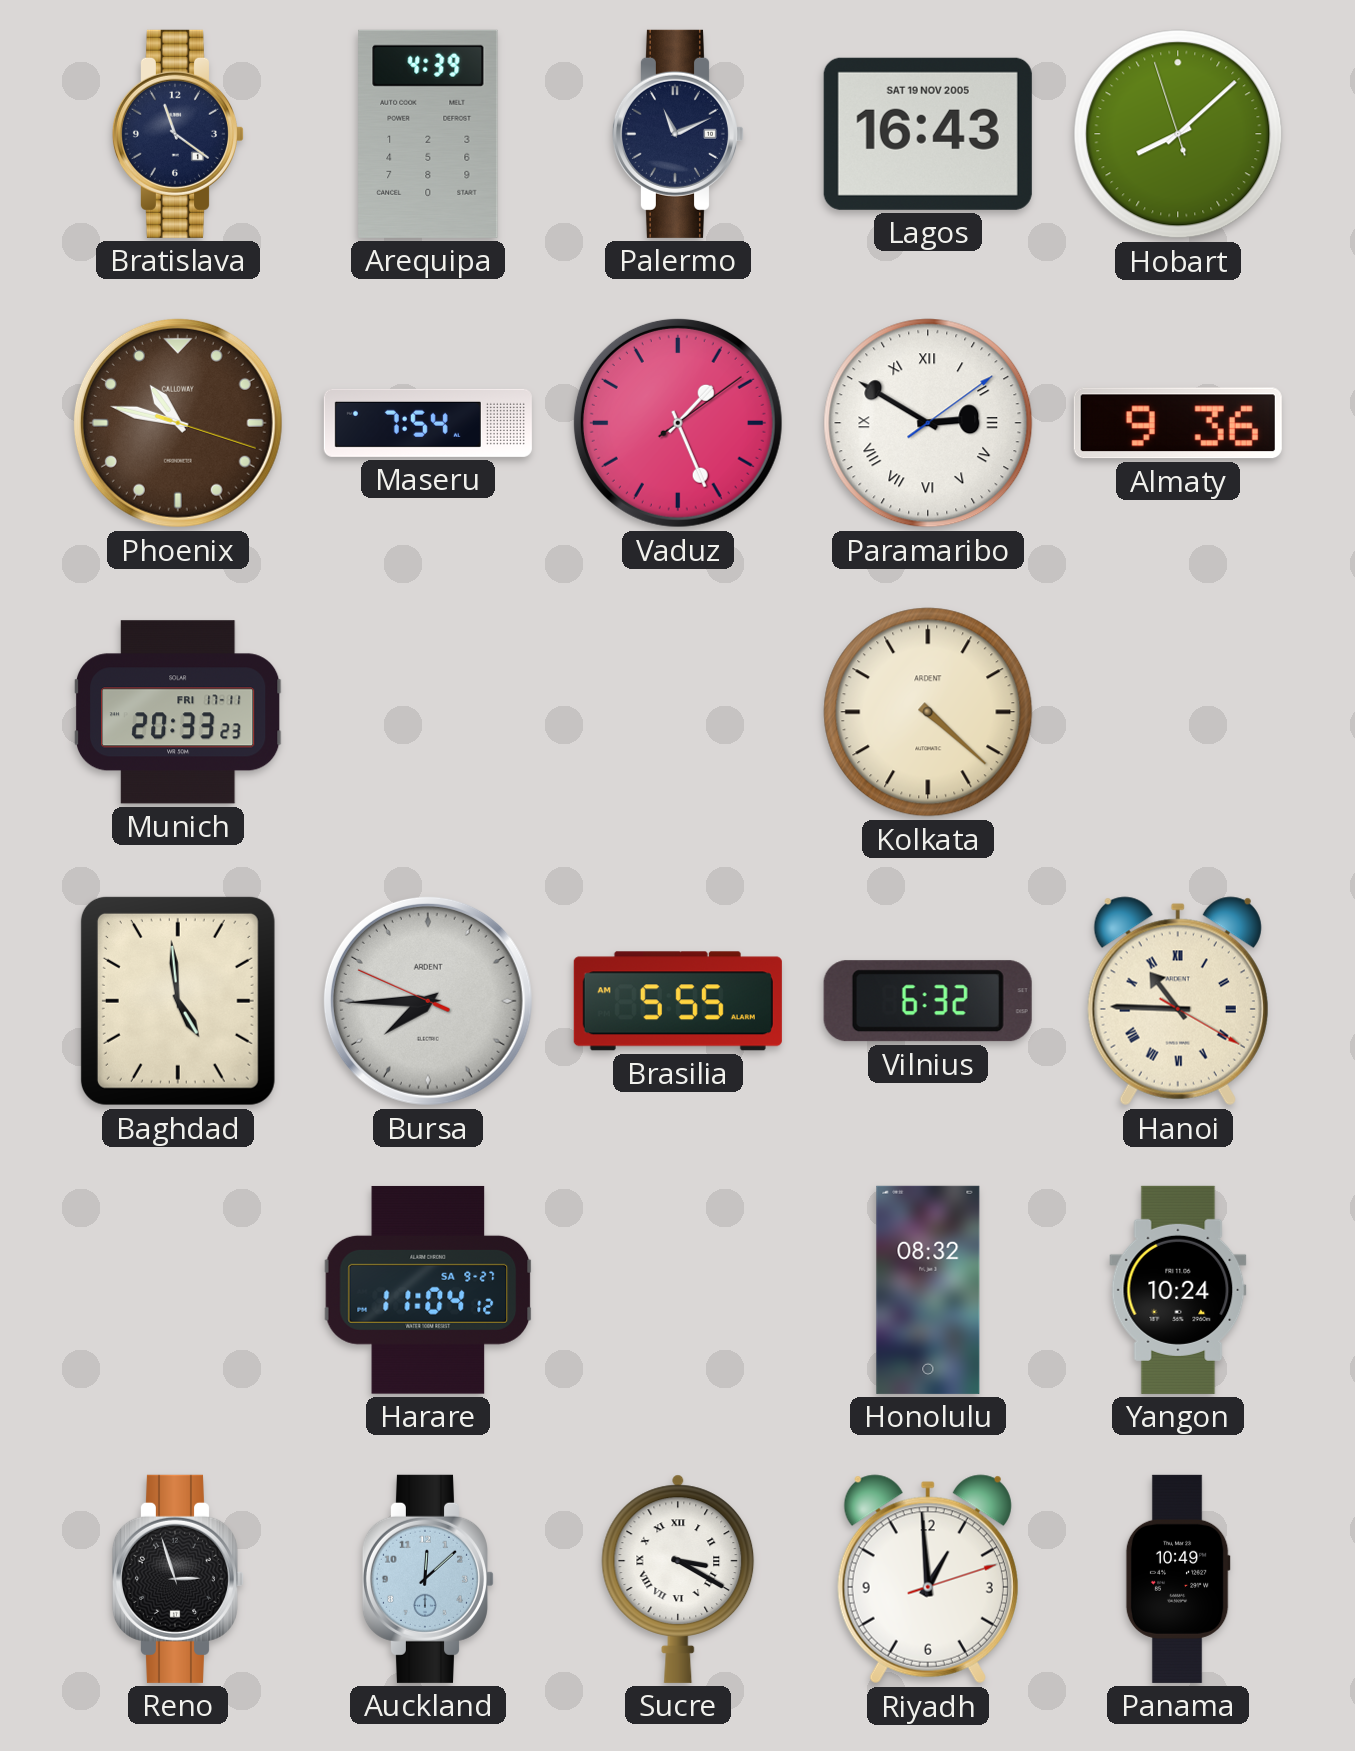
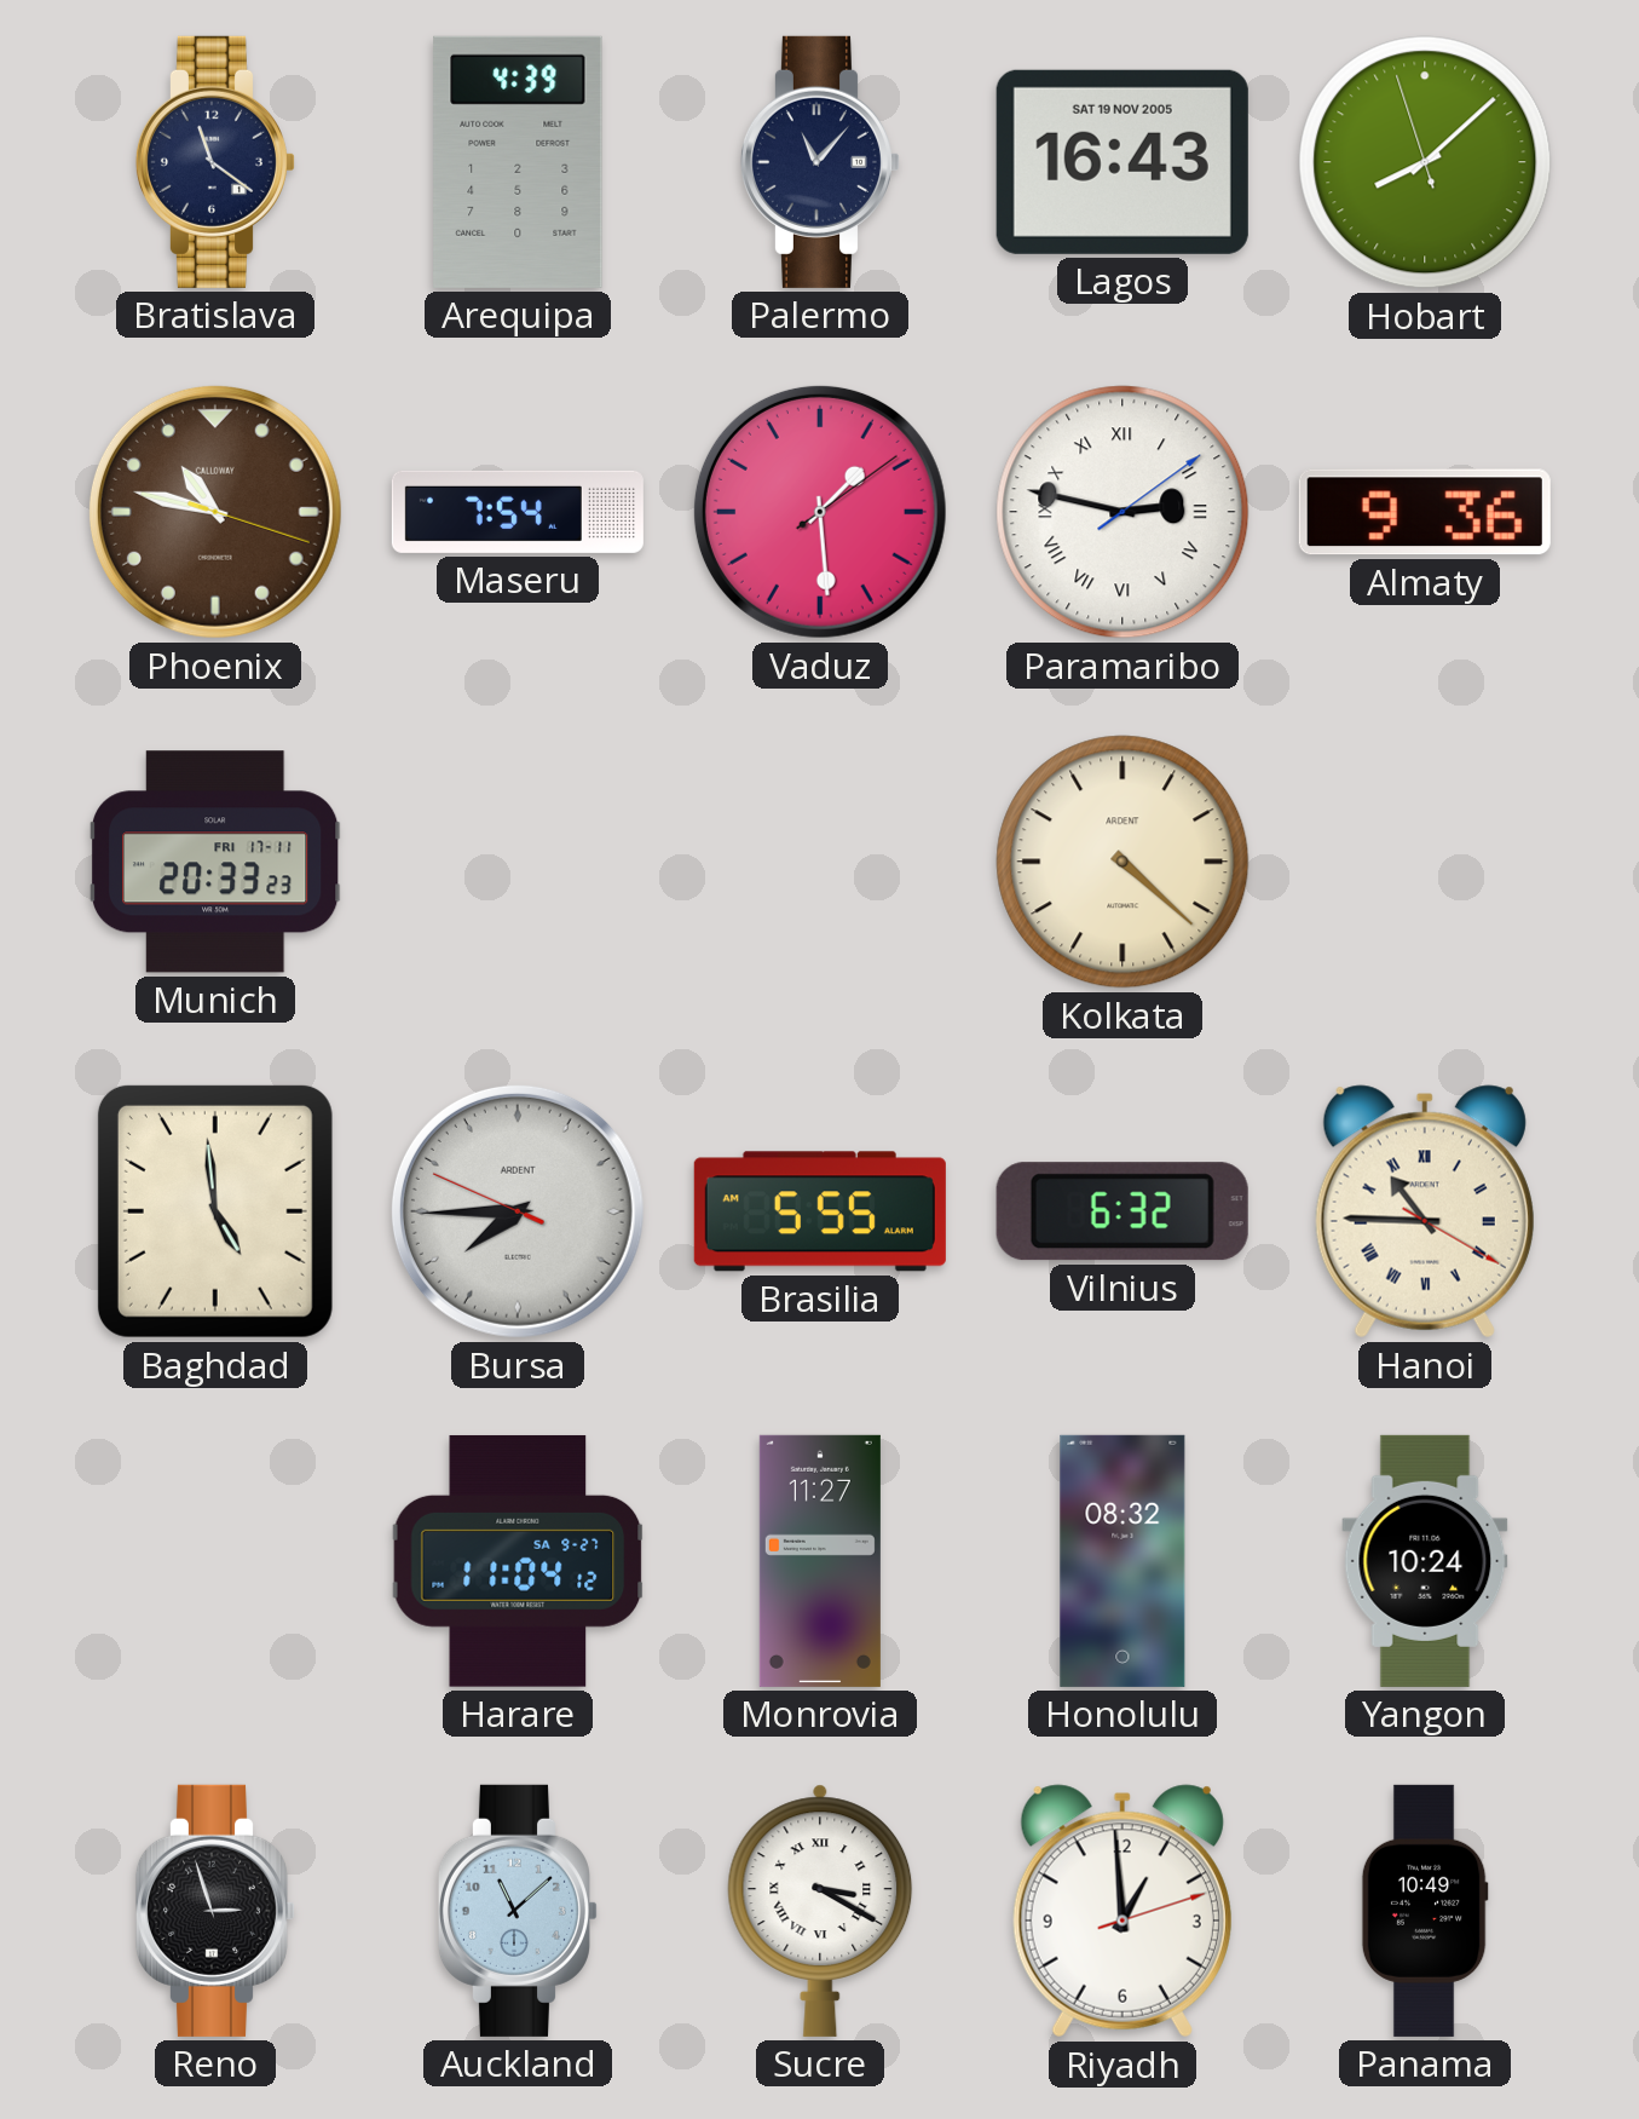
Palermo: 11:11 -> 11:07 (820, 162)
Vaduz: 1:26 -> 1:29 (820, 512)
Paramaribo: 2:50 -> 2:47 (1123, 512)
Monrovia: none -> 11:27 (820, 1561)
Auckland: 12:08 -> 11:08 (518, 1911)
